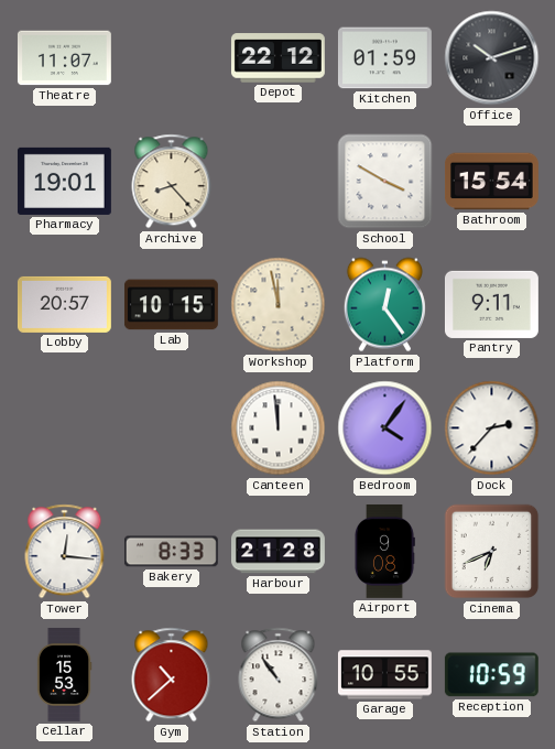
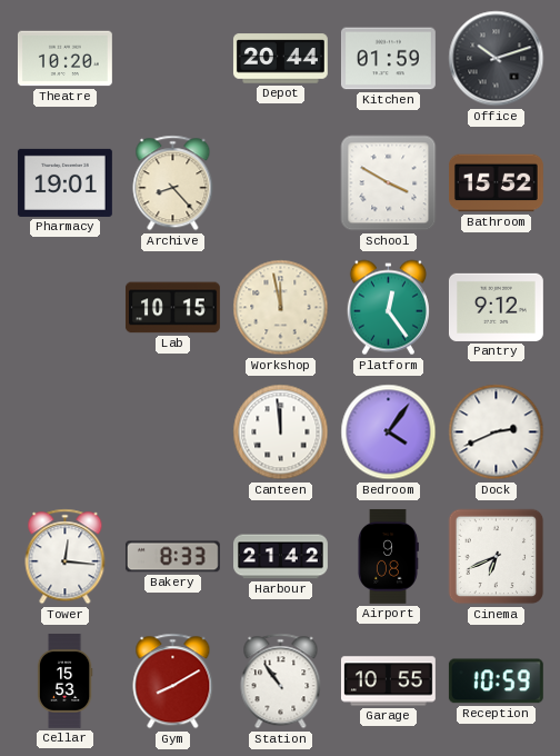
Theatre: 11:07 -> 10:20 (64, 59)
Depot: 22:12 -> 20:44 (280, 59)
Bathroom: 15:54 -> 15:52 (497, 183)
Lobby: 20:57 -> none (64, 304)
Pantry: 9:11 -> 9:12 (496, 307)
Dock: 2:37 -> 2:41 (497, 432)
Harbour: 21:28 -> 21:42 (281, 557)
Gym: 10:38 -> 8:10 (173, 682)
